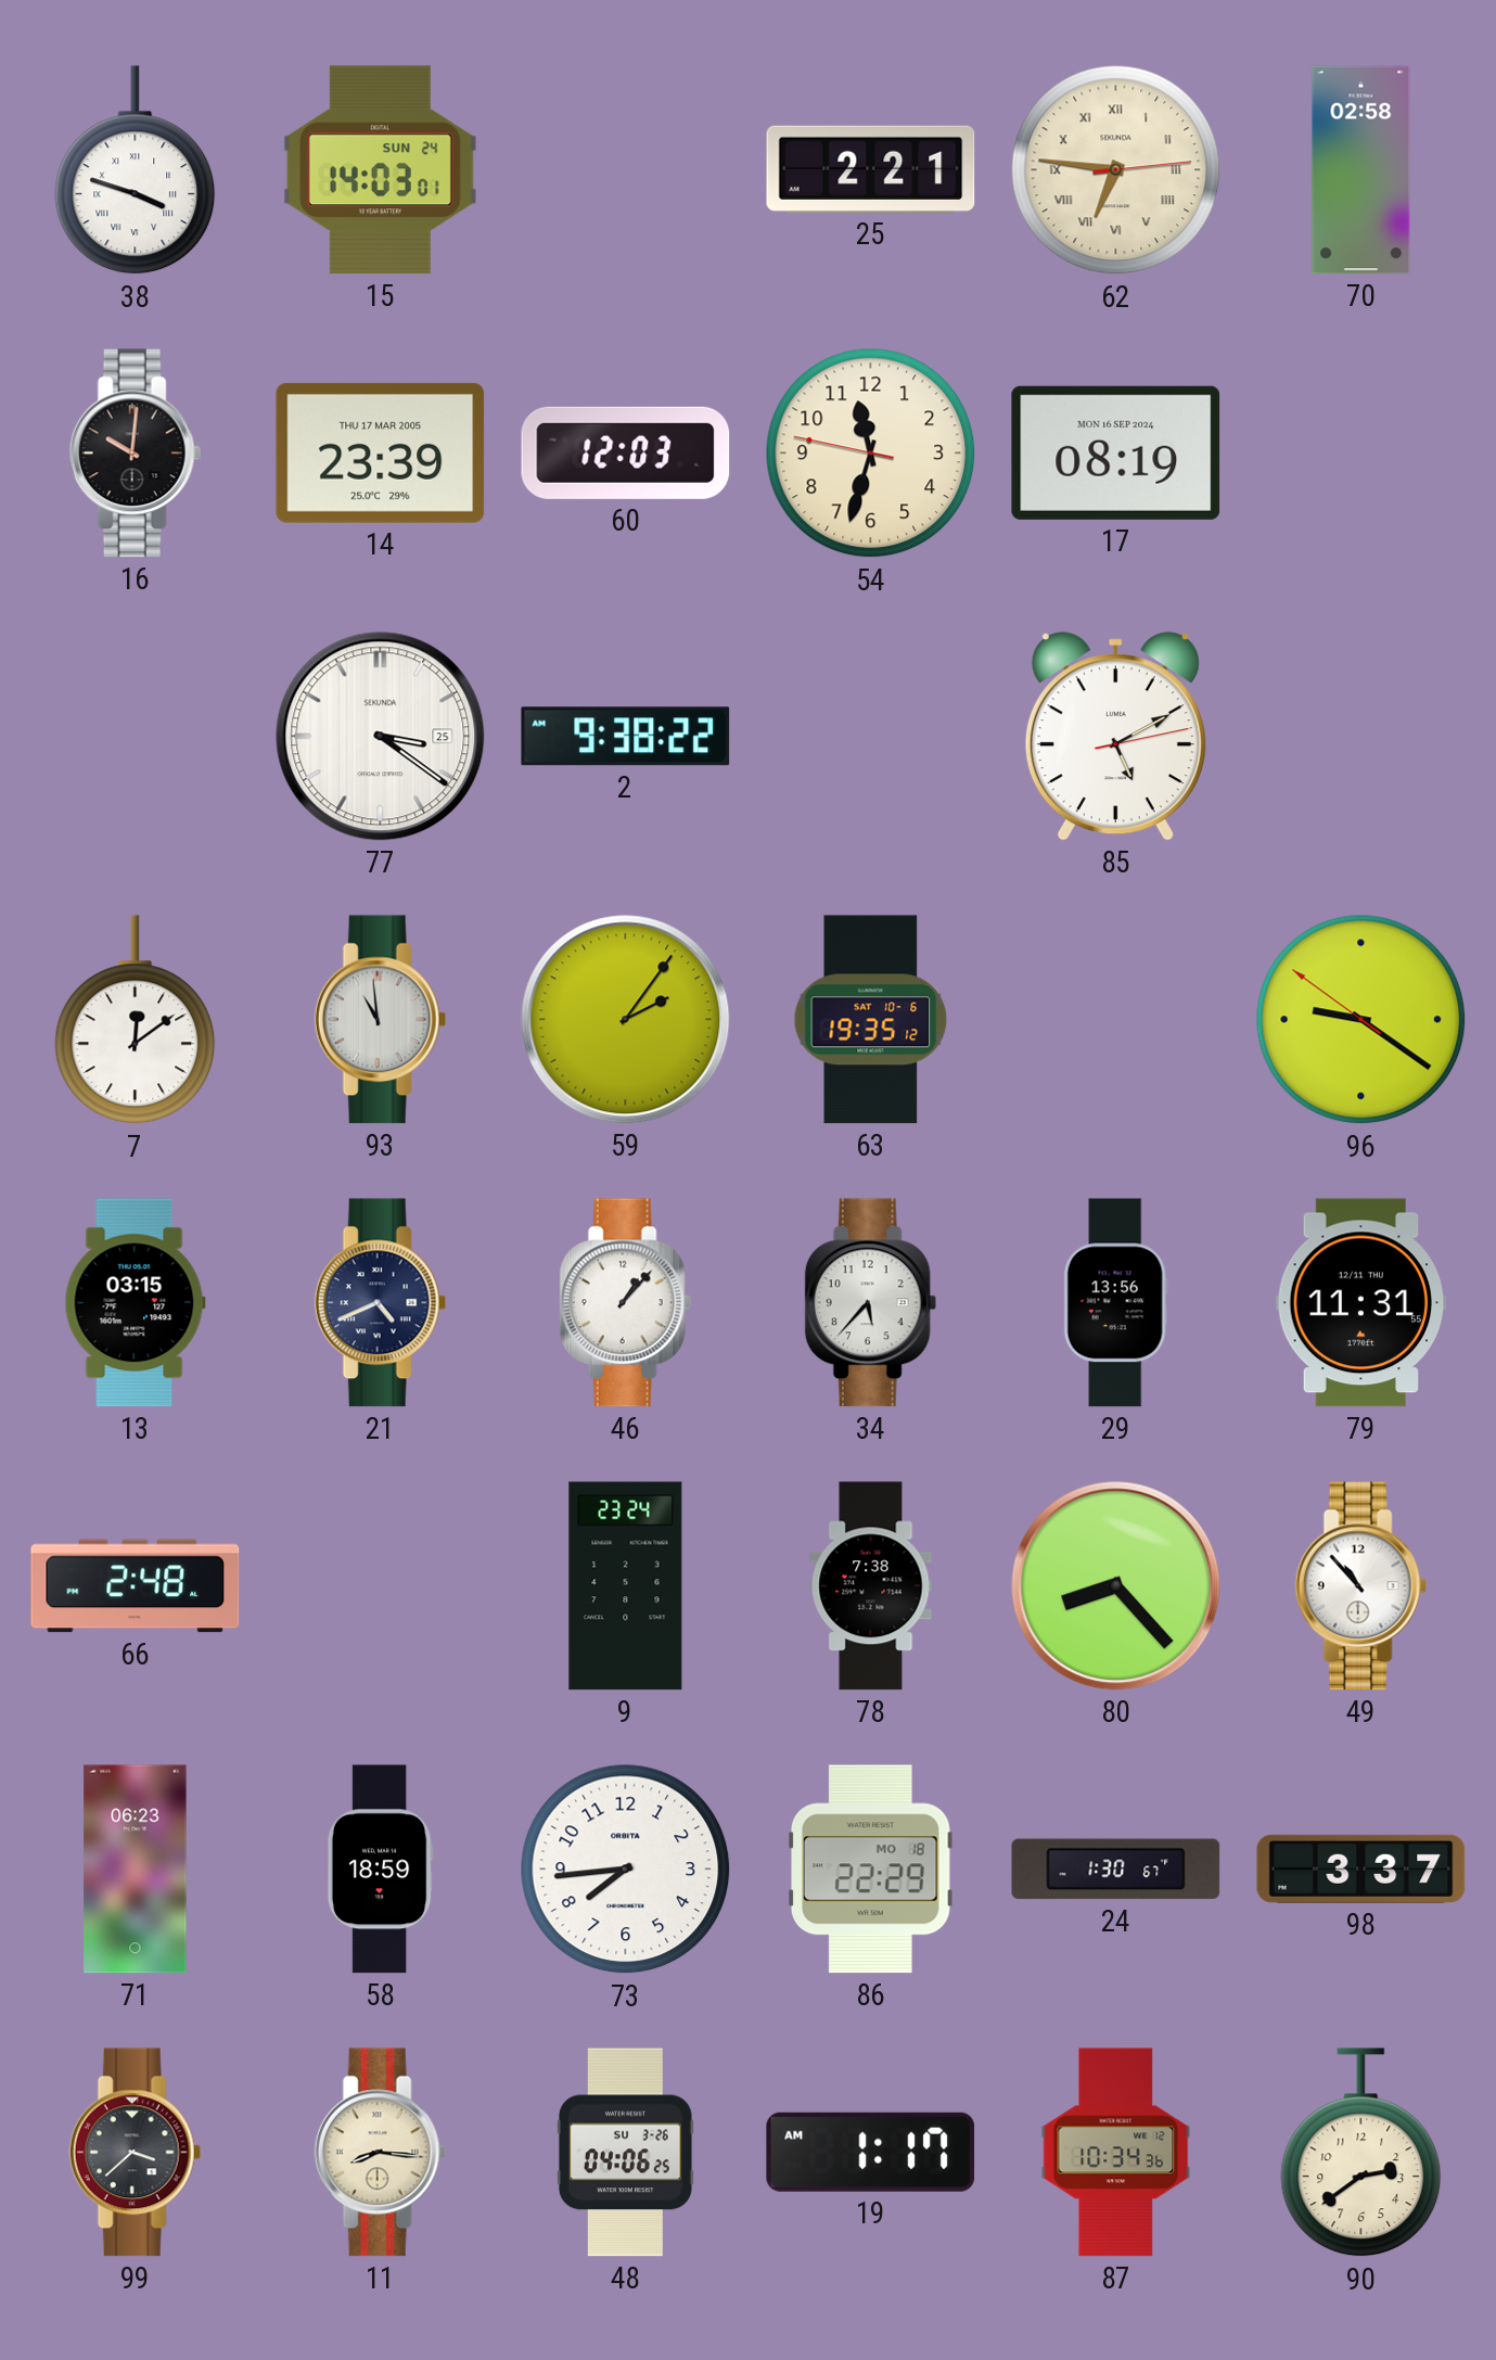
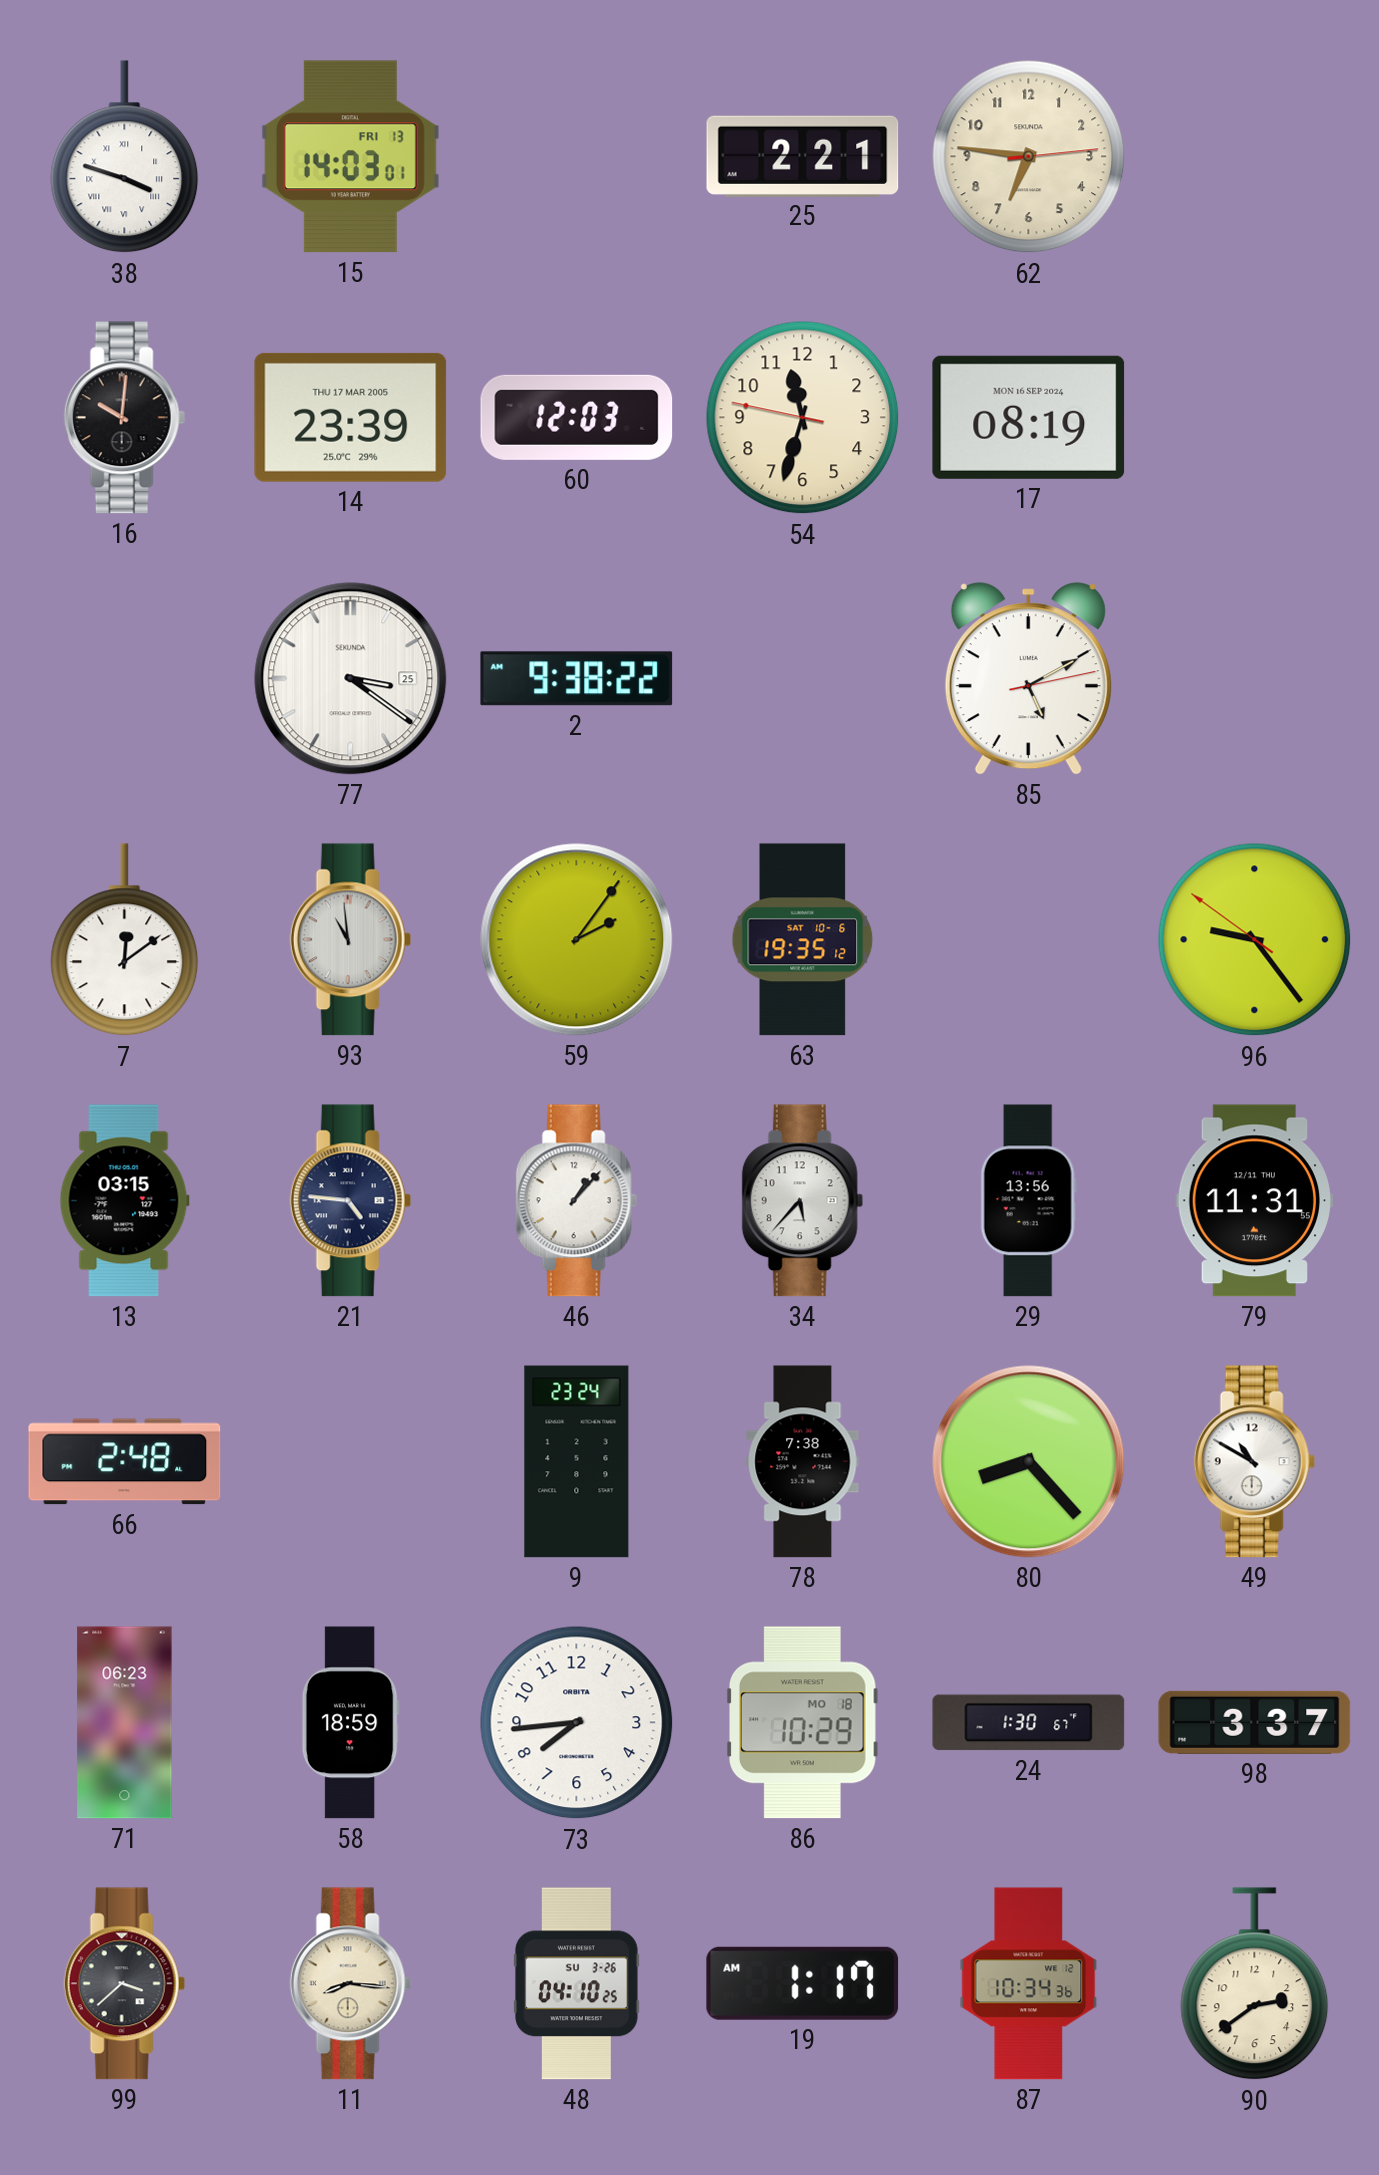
15 date: SUN 24 -> FRI 13 (350, 157)
62 numerals: Roman -> Arabic (1029, 157)
70: 02:58 -> none (1361, 170)
96: 9:20 -> 9:23 (1255, 940)
21: 4:41 -> 4:46 (350, 1201)
49: 10:53 -> 10:50 (1254, 1462)
86: 22:29 -> 10:29 (803, 1723)
48: 04:06 -> 04:10 (576, 1984)
